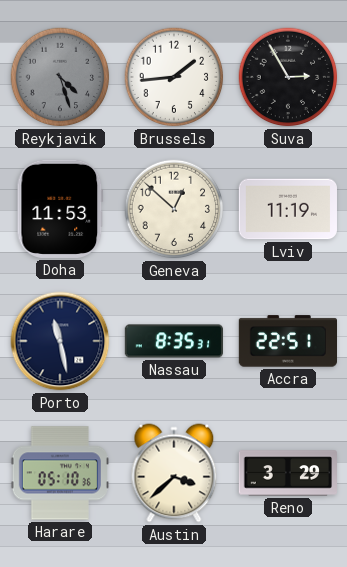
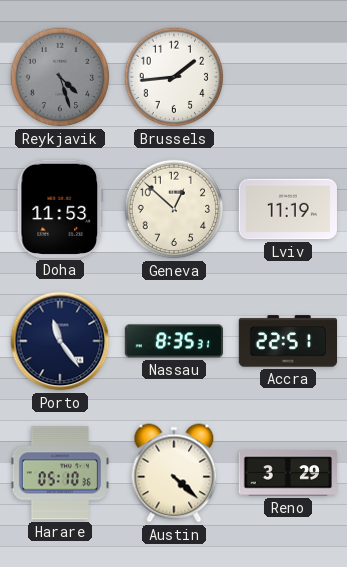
Suva: 2:55 -> none (288, 77)
Porto: 11:28 -> 11:24 (60, 341)
Austin: 3:38 -> 4:22 (174, 473)
